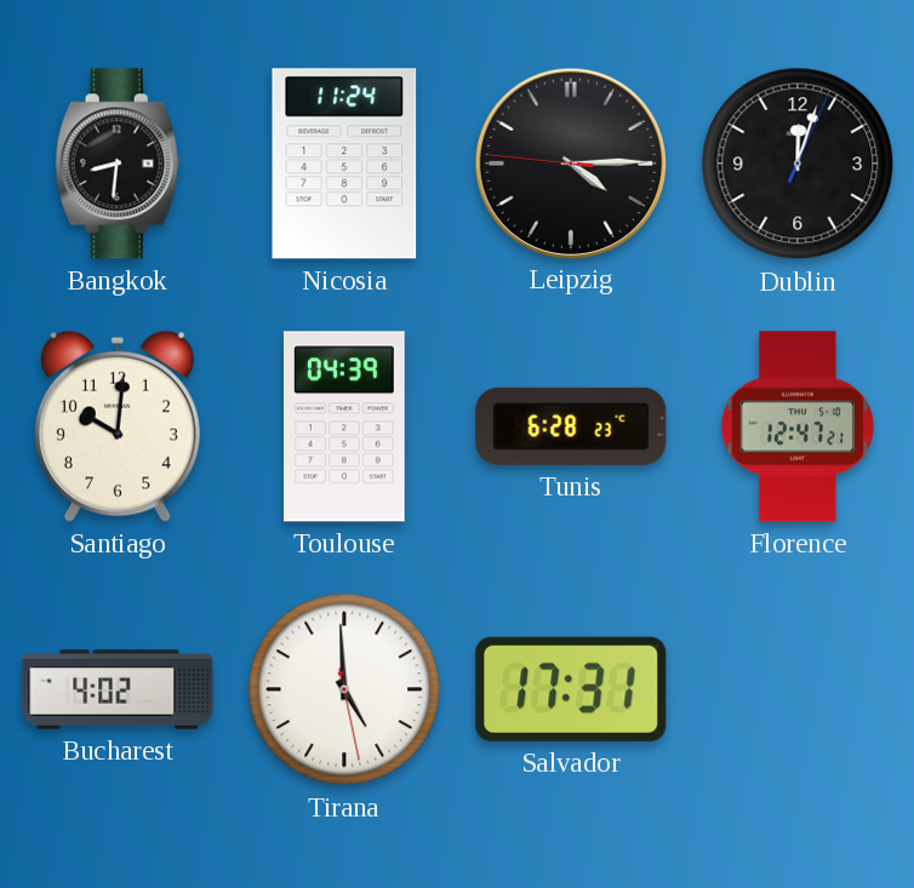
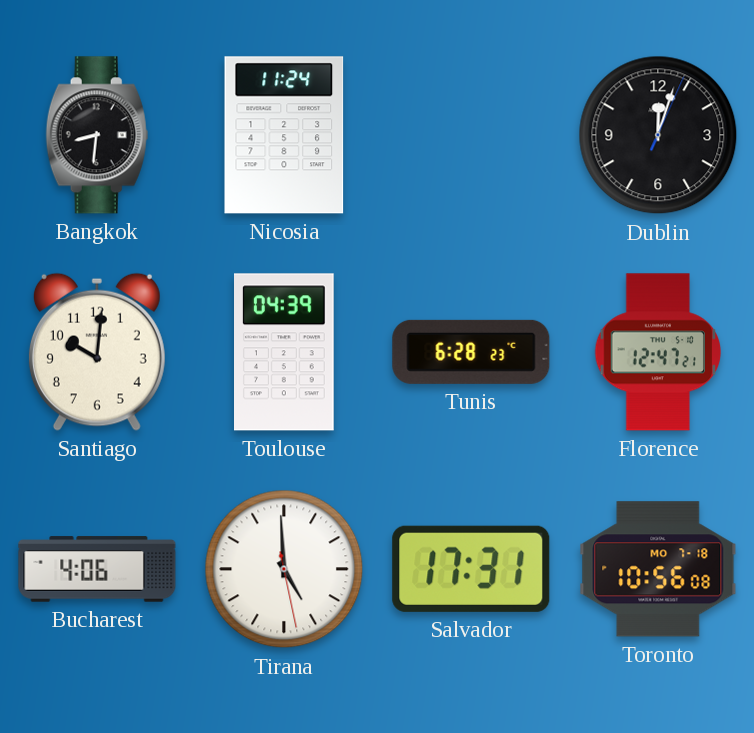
Leipzig: 4:14 -> none (570, 162)
Bucharest: 4:02 -> 4:06 (97, 569)
Toronto: none -> 10:56 (658, 569)
